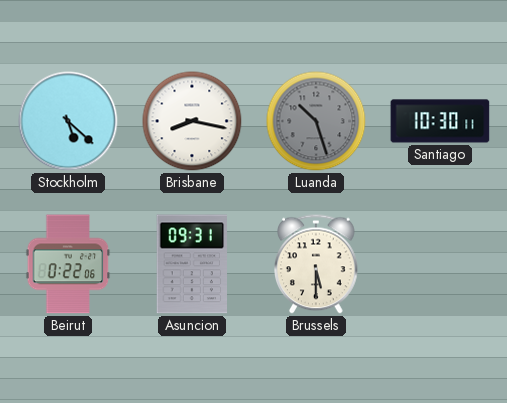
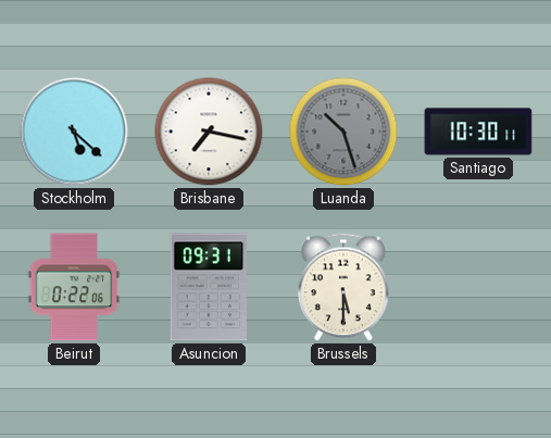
Brisbane: 8:17 -> 7:17 (209, 132)
